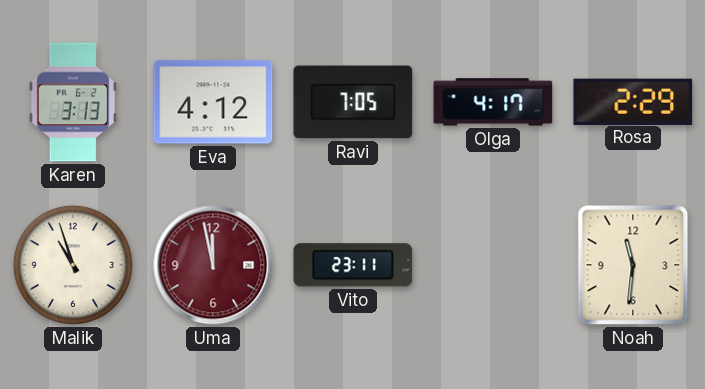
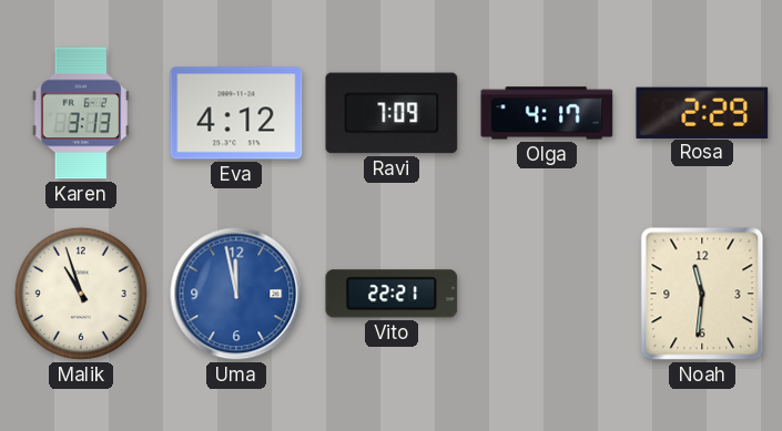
Ravi: 7:05 -> 7:09 (392, 113)
Uma dial: burgundy -> blue (236, 294)
Vito: 23:11 -> 22:21 (392, 294)
